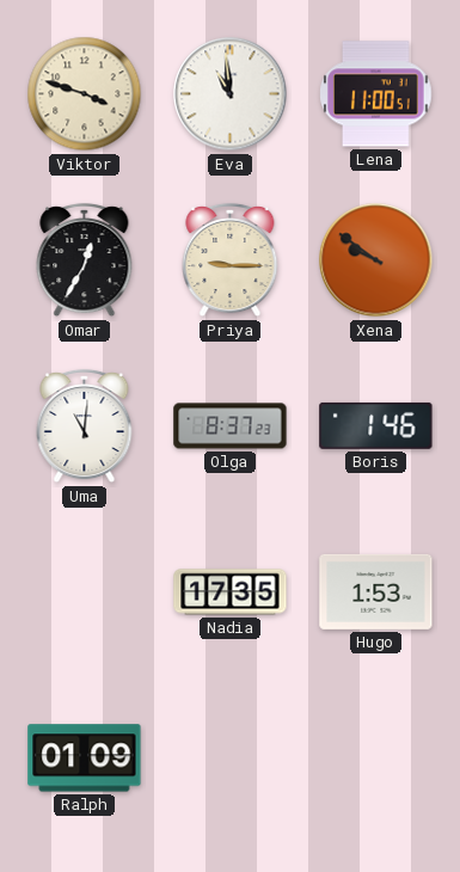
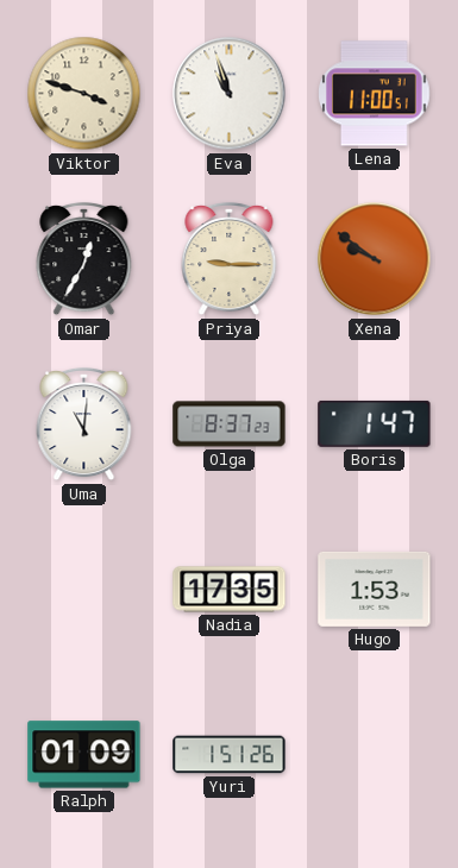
Eva: 10:59 -> 10:57 (230, 94)
Boris: 1:46 -> 1:47 (375, 423)
Yuri: none -> 1:51 (230, 755)
